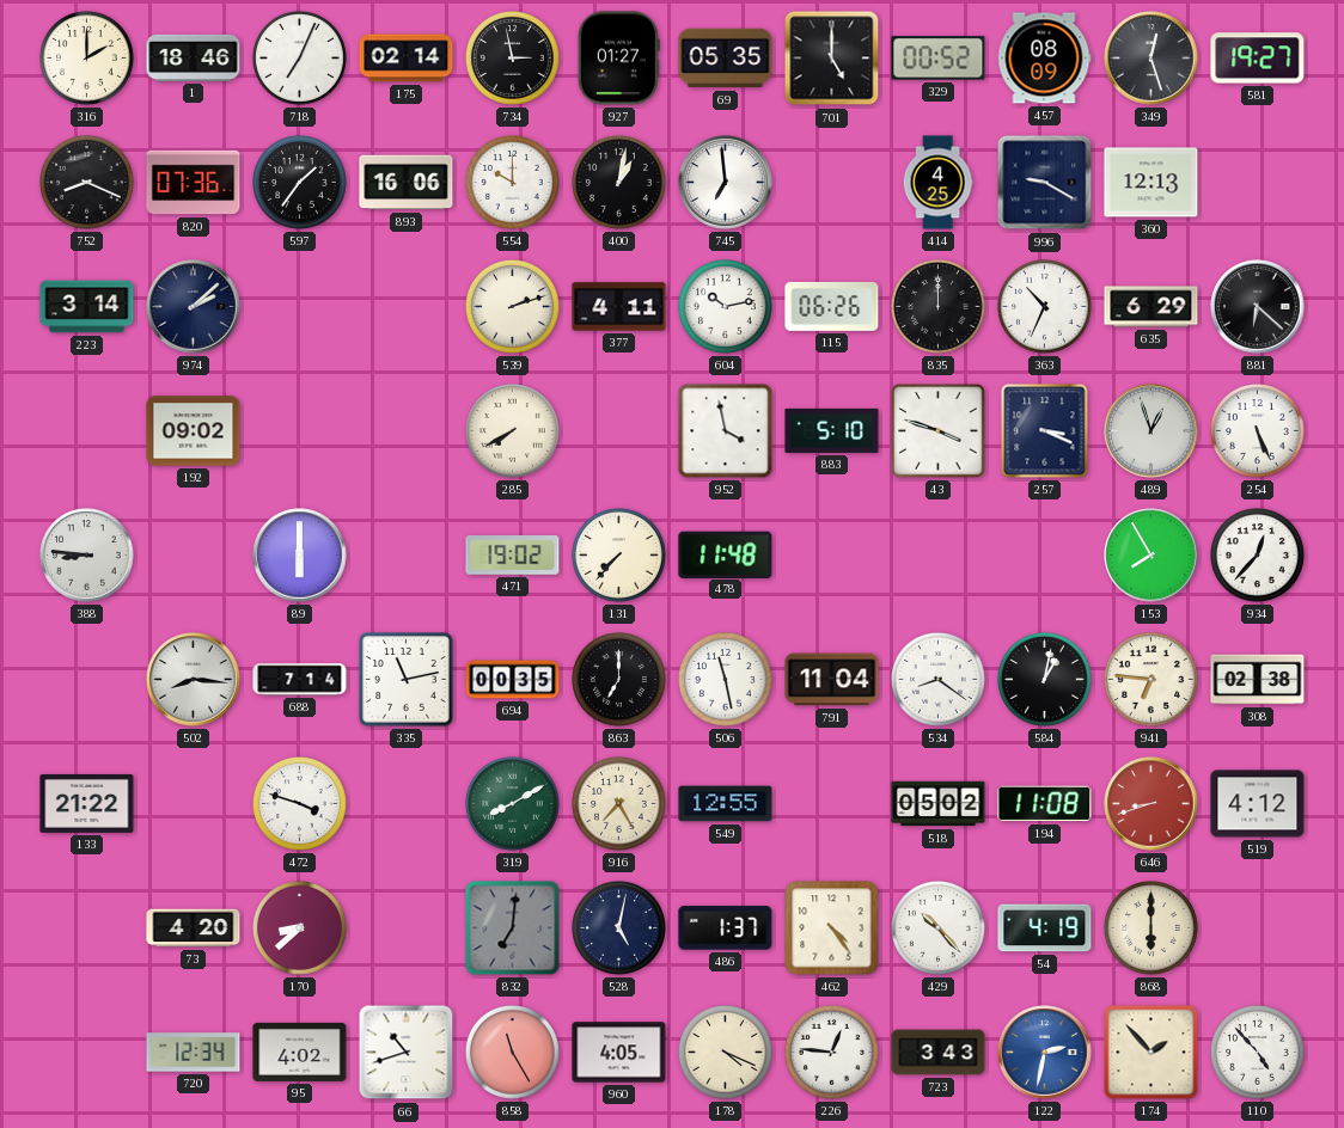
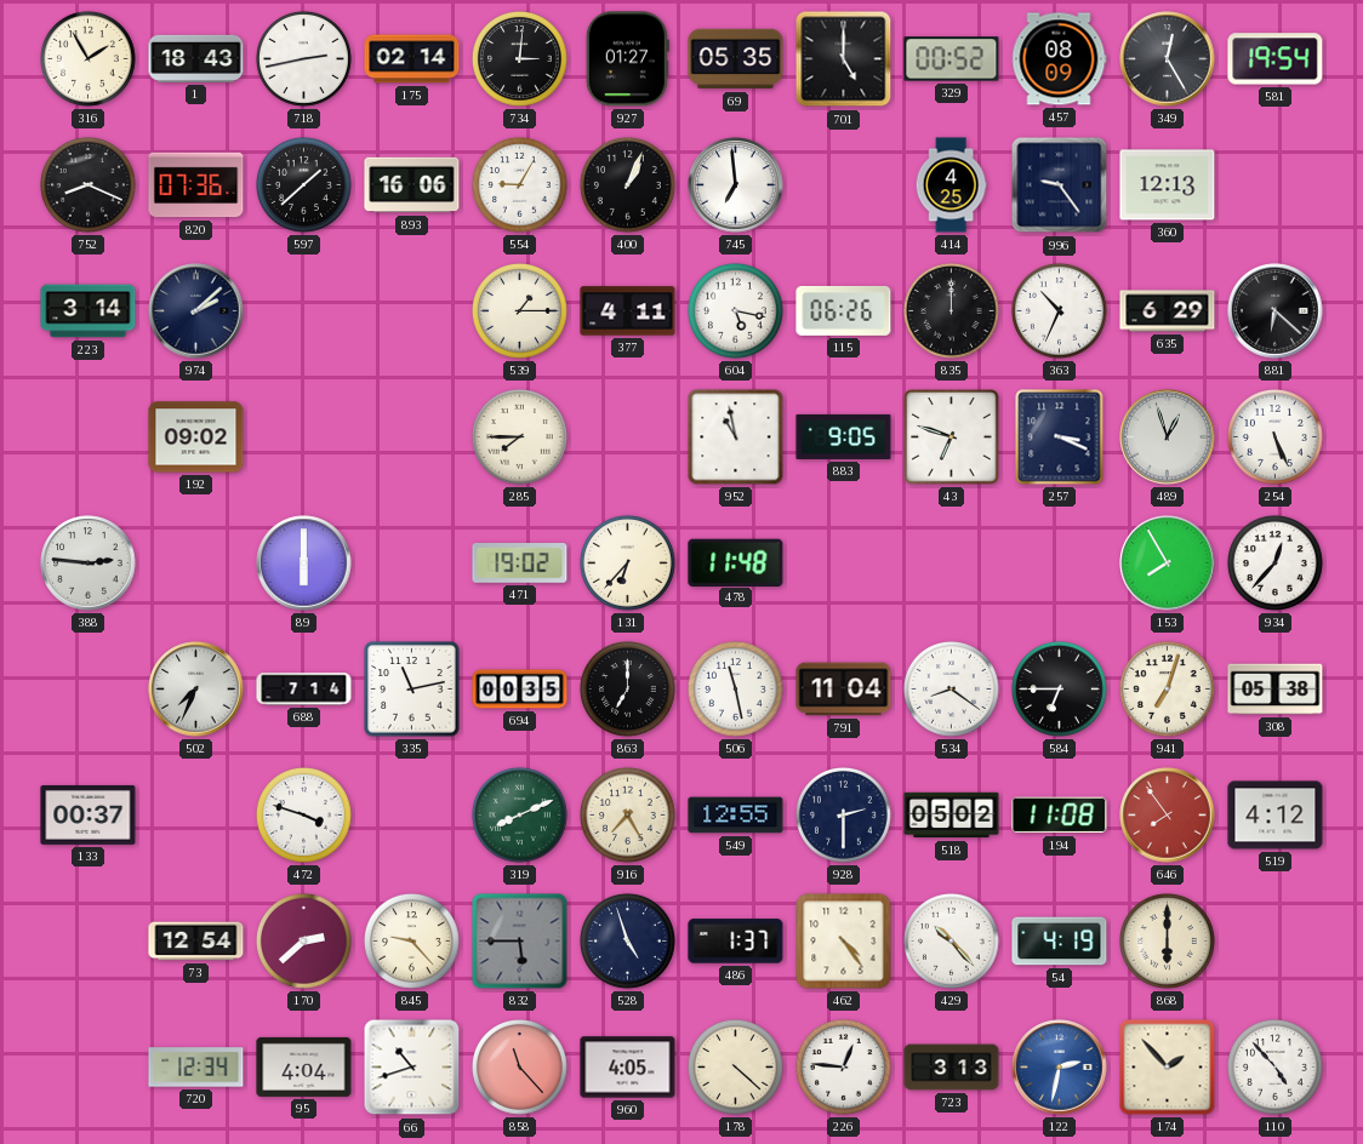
316: 2:00 -> 1:55 (89, 59)
1: 18:46 -> 18:43 (196, 58)
718: 7:04 -> 2:43 (304, 59)
734: 2:58 -> 3:01 (520, 59)
349: 12:27 -> 12:25 (1168, 59)
581: 19:27 -> 19:54 (1276, 59)
597: 1:36 -> 1:38 (304, 185)
554: 10:00 -> 9:05 (520, 185)
400: 1:02 -> 1:04 (628, 185)
996: 9:20 -> 9:24 (1060, 185)
539: 2:12 -> 1:15 (520, 311)
604: 10:13 -> 5:17 (736, 311)
285: 7:40 -> 7:45 (520, 437)
952: 3:58 -> 10:58 (736, 437)
883: 5:10 -> 9:05 (844, 436)
43: 3:48 -> 6:48 (952, 437)
388: 8:46 -> 2:46 (89, 564)
131: 7:37 -> 6:37 (628, 564)
502: 8:16 -> 7:34 (196, 690)
584: 1:02 -> 6:45 (1060, 690)
941: 6:46 -> 7:03 (1168, 690)
308: 02:38 -> 05:38 (1276, 690)
133: 21:22 -> 00:37 (89, 814)
319: 8:10 -> 8:11 (520, 816)
928: none -> 2:30 (844, 816)
646: 8:42 -> 7:54 (1168, 816)
73: 4:20 -> 12:54 (196, 942)
170: 8:38 -> 2:38 (304, 942)
845: none -> 9:23 (412, 942)
832: 7:01 -> 5:45 (520, 942)
528: 5:02 -> 4:57 (628, 942)
95: 4:02 -> 4:04 (304, 1066)
858: 11:25 -> 11:23 (520, 1068)
178: 4:19 -> 4:22 (736, 1068)
723: 3:43 -> 3:13 (952, 1068)
